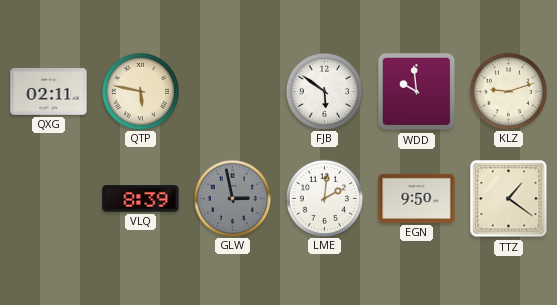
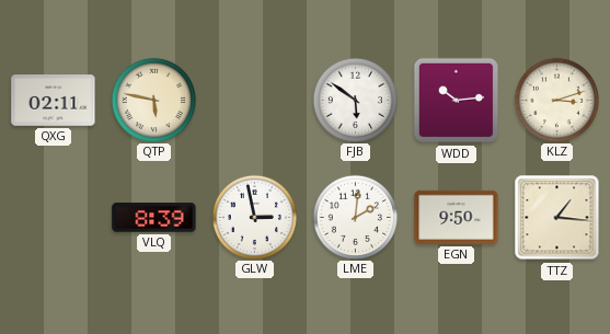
WDD: 9:59 -> 10:14 (457, 101)
KLZ: 9:12 -> 3:12 (556, 100)
GLW dial: grey -> white (254, 217)
TTZ: 1:21 -> 1:16 (557, 218)
